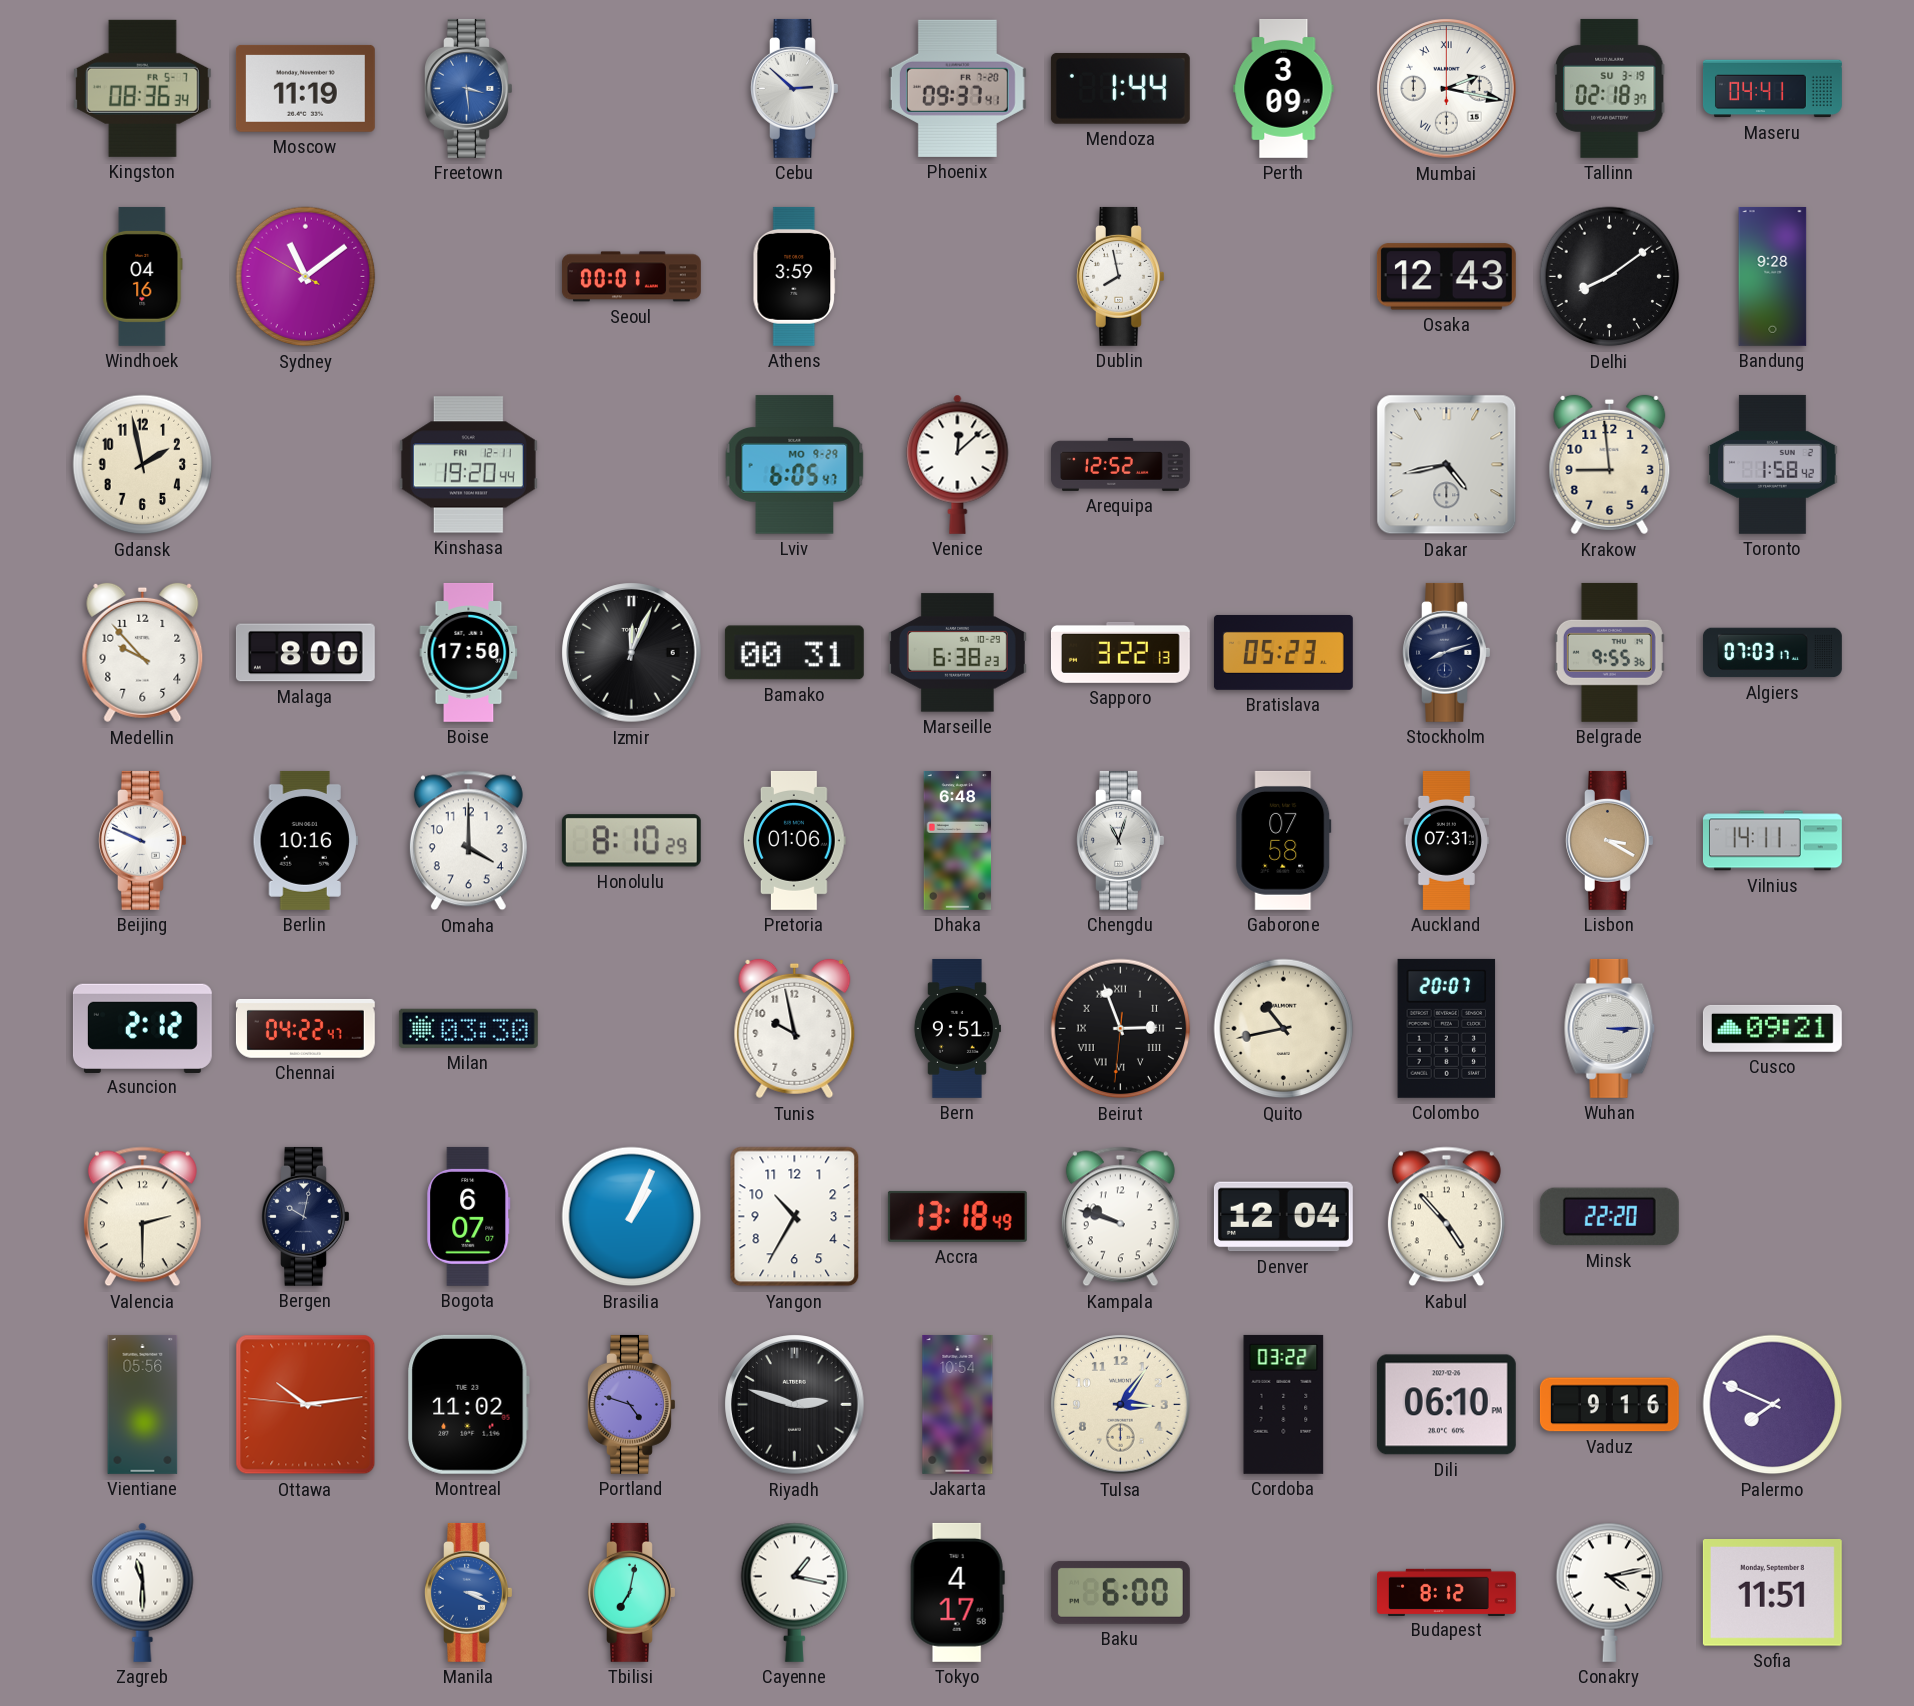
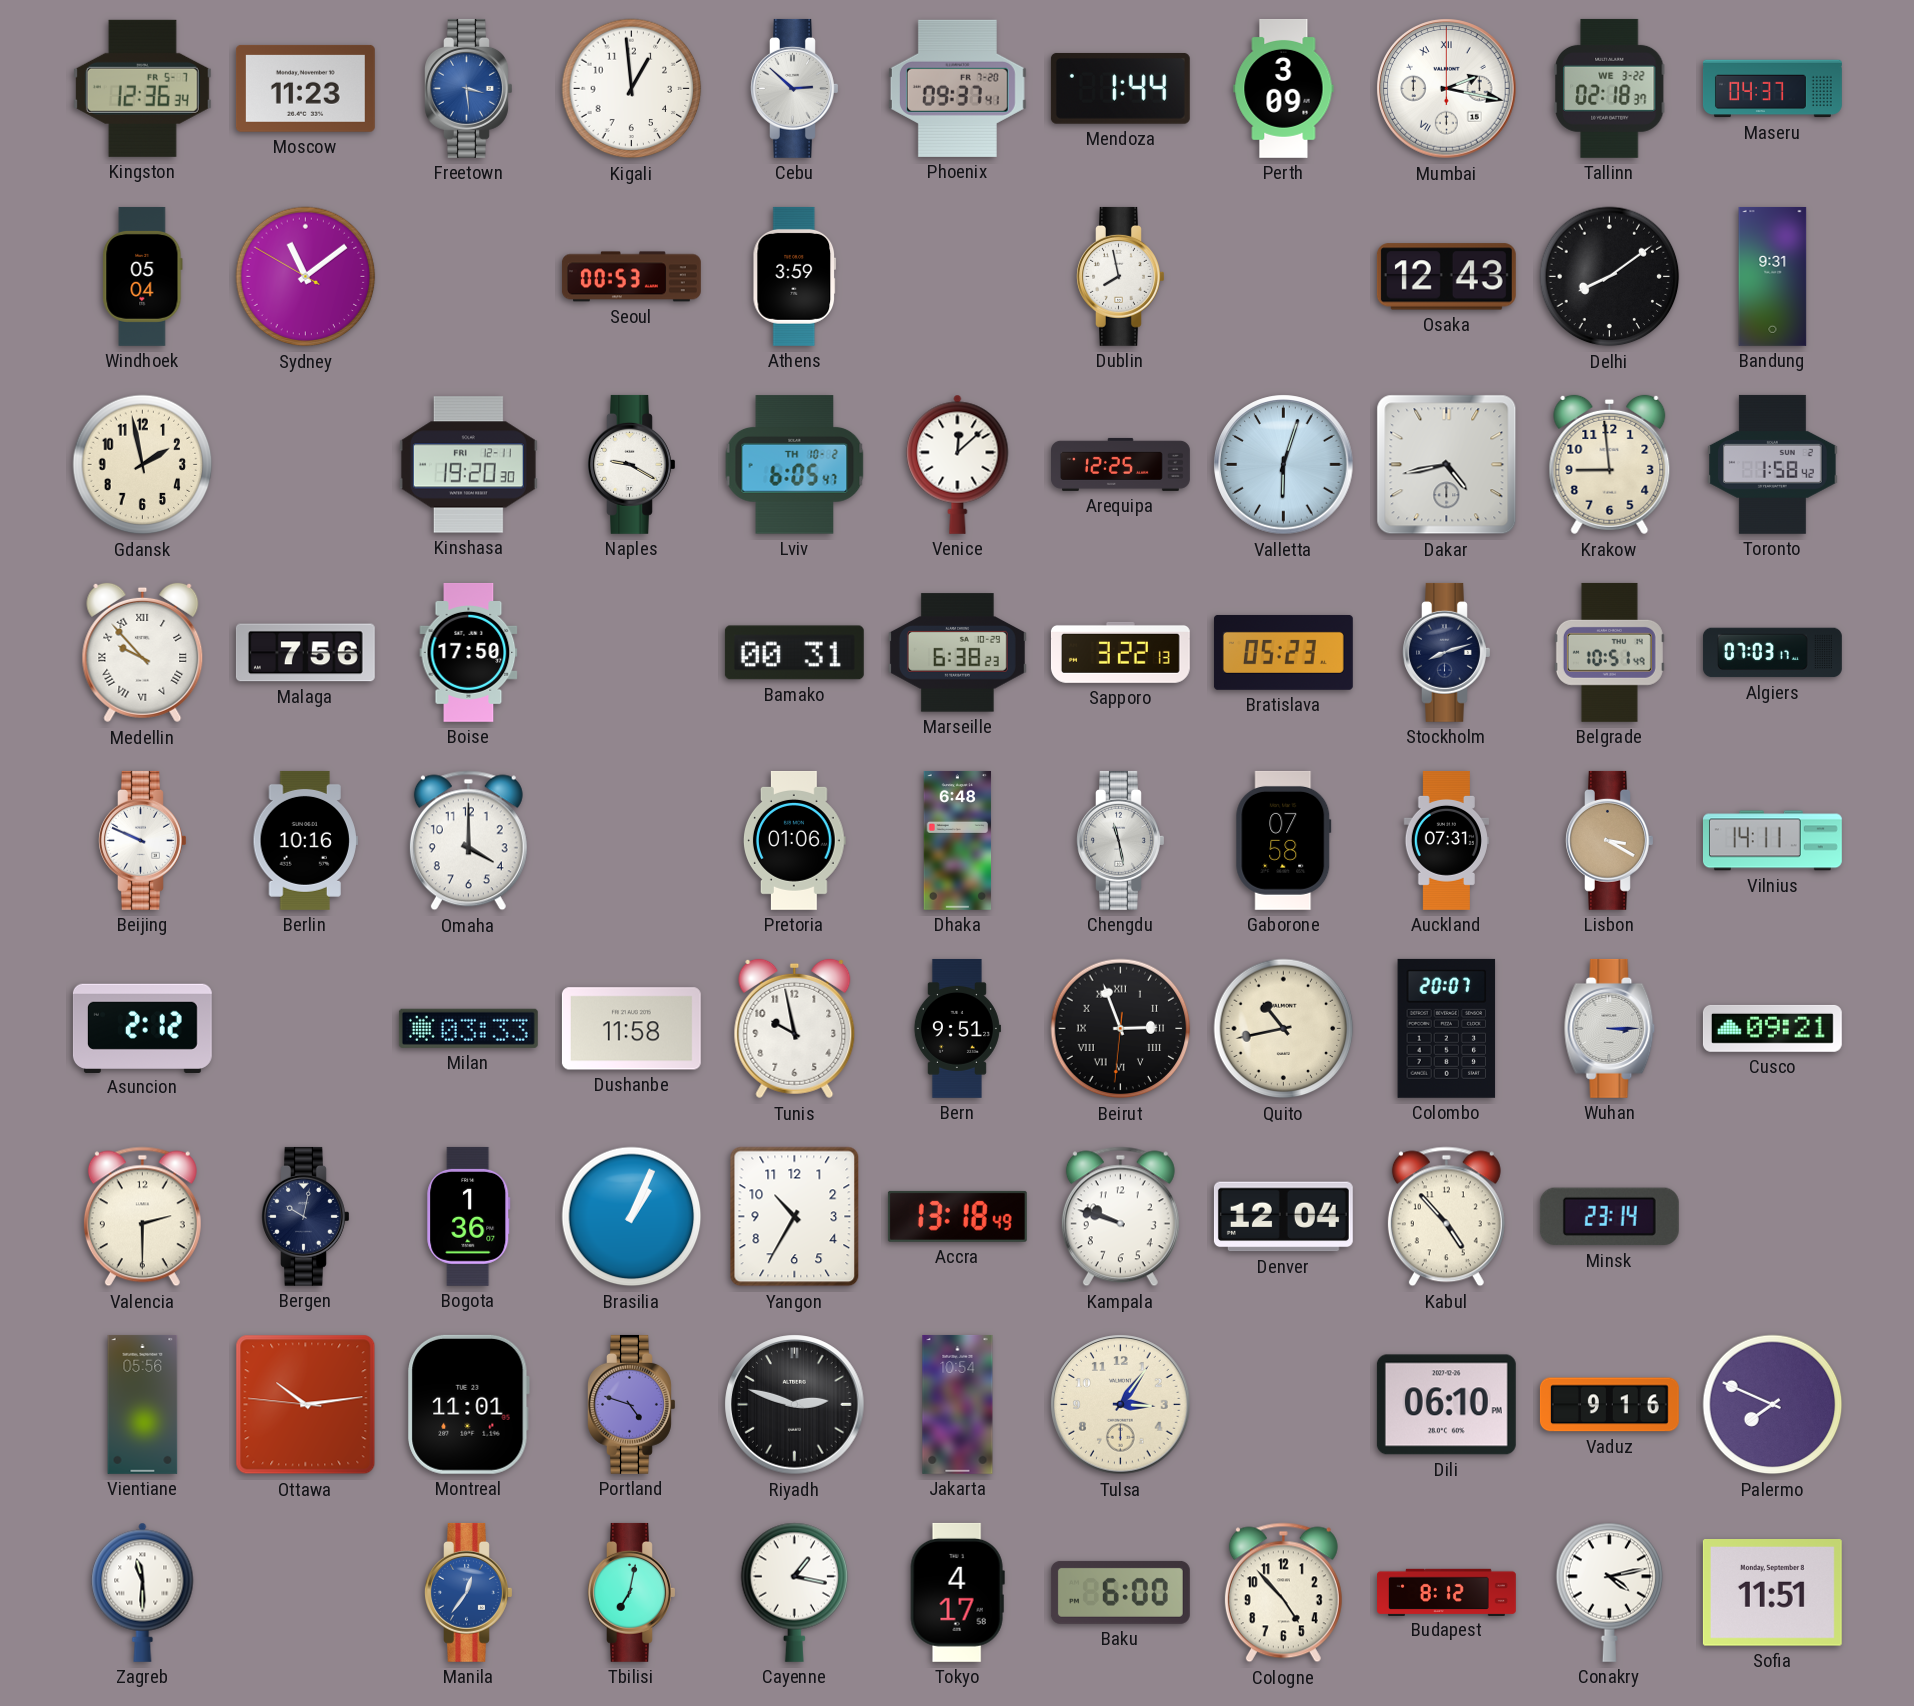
Kingston: 08:36 -> 12:36 (142, 88)
Moscow: 11:19 -> 11:23 (305, 88)
Kigali: none -> 12:59 (632, 89)
Tallinn date: SU 3-19 -> WE 3-22 (1610, 88)
Maseru: 04:41 -> 04:37 (1772, 89)
Windhoek: 04:16 -> 05:04 (143, 276)
Seoul: 00:01 -> 00:53 (631, 277)
Bandung: 9:28 -> 9:31 (1773, 276)
Kinshasa: 19:20:44 -> 19:20:30 (468, 465)
Naples: none -> 9:20 (632, 464)
Lviv date: MO 9-29 -> TH 10-2 (795, 465)
Arequipa: 12:52 -> 12:25 (1121, 464)
Valletta: none -> 6:03 (1284, 465)
Medellin numerals: Arabic -> Roman (143, 653)
Malaga: 8:00 -> 7:56 (305, 653)
Izmir: 12:04 -> none (632, 653)
Belgrade: 9:55 -> 10:51 (1609, 652)
Honolulu: 8:10 -> none (631, 841)
Chengdu: 11:03 -> 11:28 (1121, 840)
Chennai: 04:22 -> none (305, 1028)
Milan: 03:30 -> 03:33 (468, 1028)
Dushanbe: none -> 11:58 (631, 1029)
Bogota: 6:07 -> 1:36 (469, 1216)
Minsk: 22:20 -> 23:14 (1609, 1217)
Montreal: 11:02 -> 11:01 (468, 1404)
Cordoba: 03:22 -> none (1284, 1404)
Manila: 3:19 -> 12:36 (469, 1592)
Cologne: none -> 4:53 (1283, 1593)
